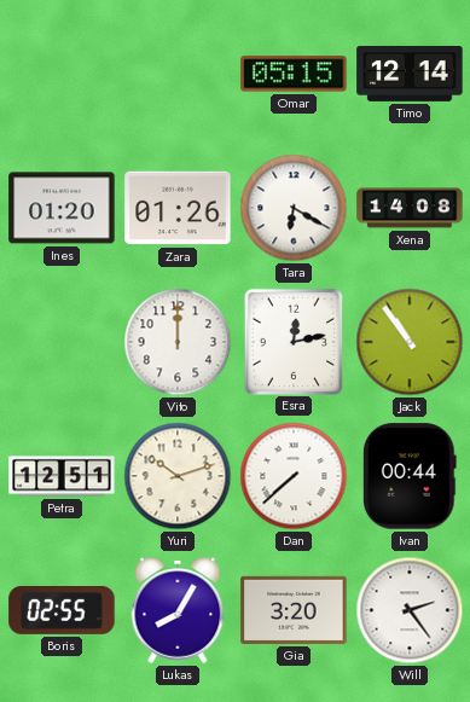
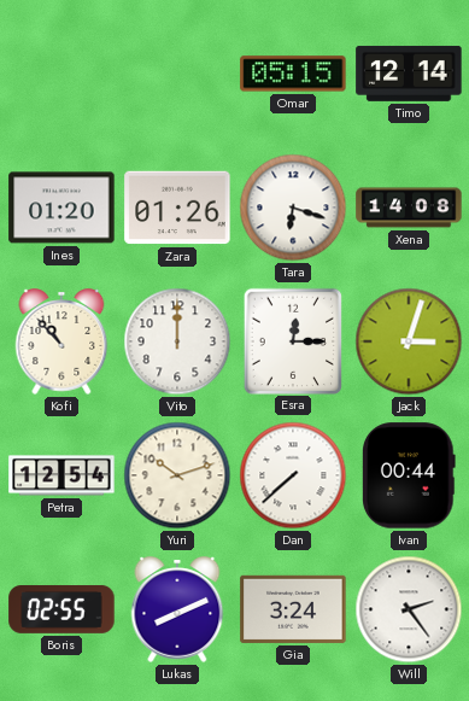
Tara: 6:20 -> 6:18 (293, 208)
Kofi: none -> 10:53 (61, 341)
Esra: 12:13 -> 12:15 (292, 340)
Jack: 10:54 -> 3:03 (409, 341)
Petra: 12:51 -> 12:54 (61, 475)
Lukas: 8:05 -> 8:11 (177, 609)
Gia: 3:20 -> 3:24 (293, 609)
